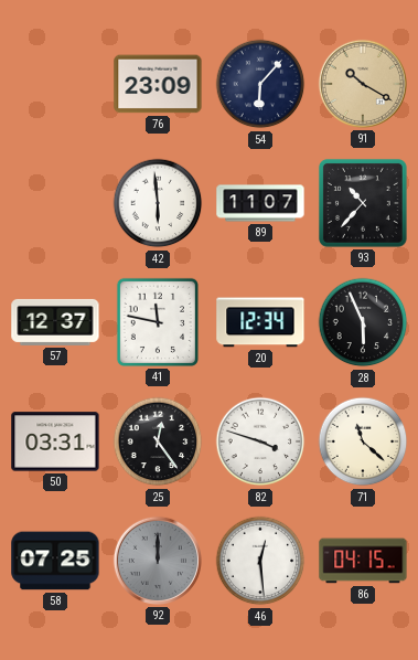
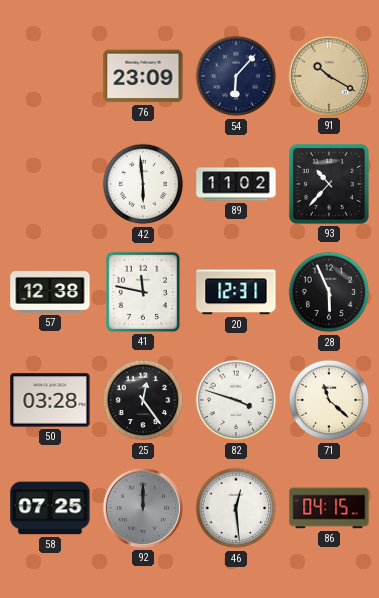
89: 11:07 -> 11:02 (236, 184)
57: 12:37 -> 12:38 (50, 292)
20: 12:34 -> 12:31 (236, 292)
50: 03:31 -> 03:28 (50, 400)
